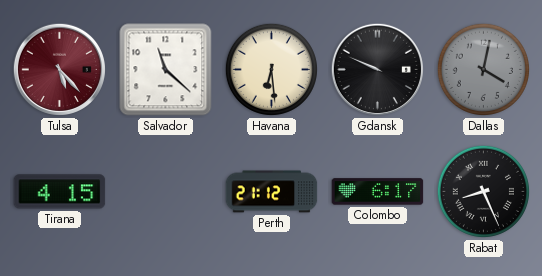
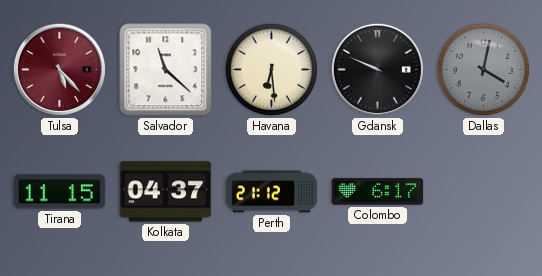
Tirana: 4:15 -> 11:15 (60, 192)
Kolkata: none -> 04:37 (166, 192)
Rabat: 8:26 -> none (483, 191)
